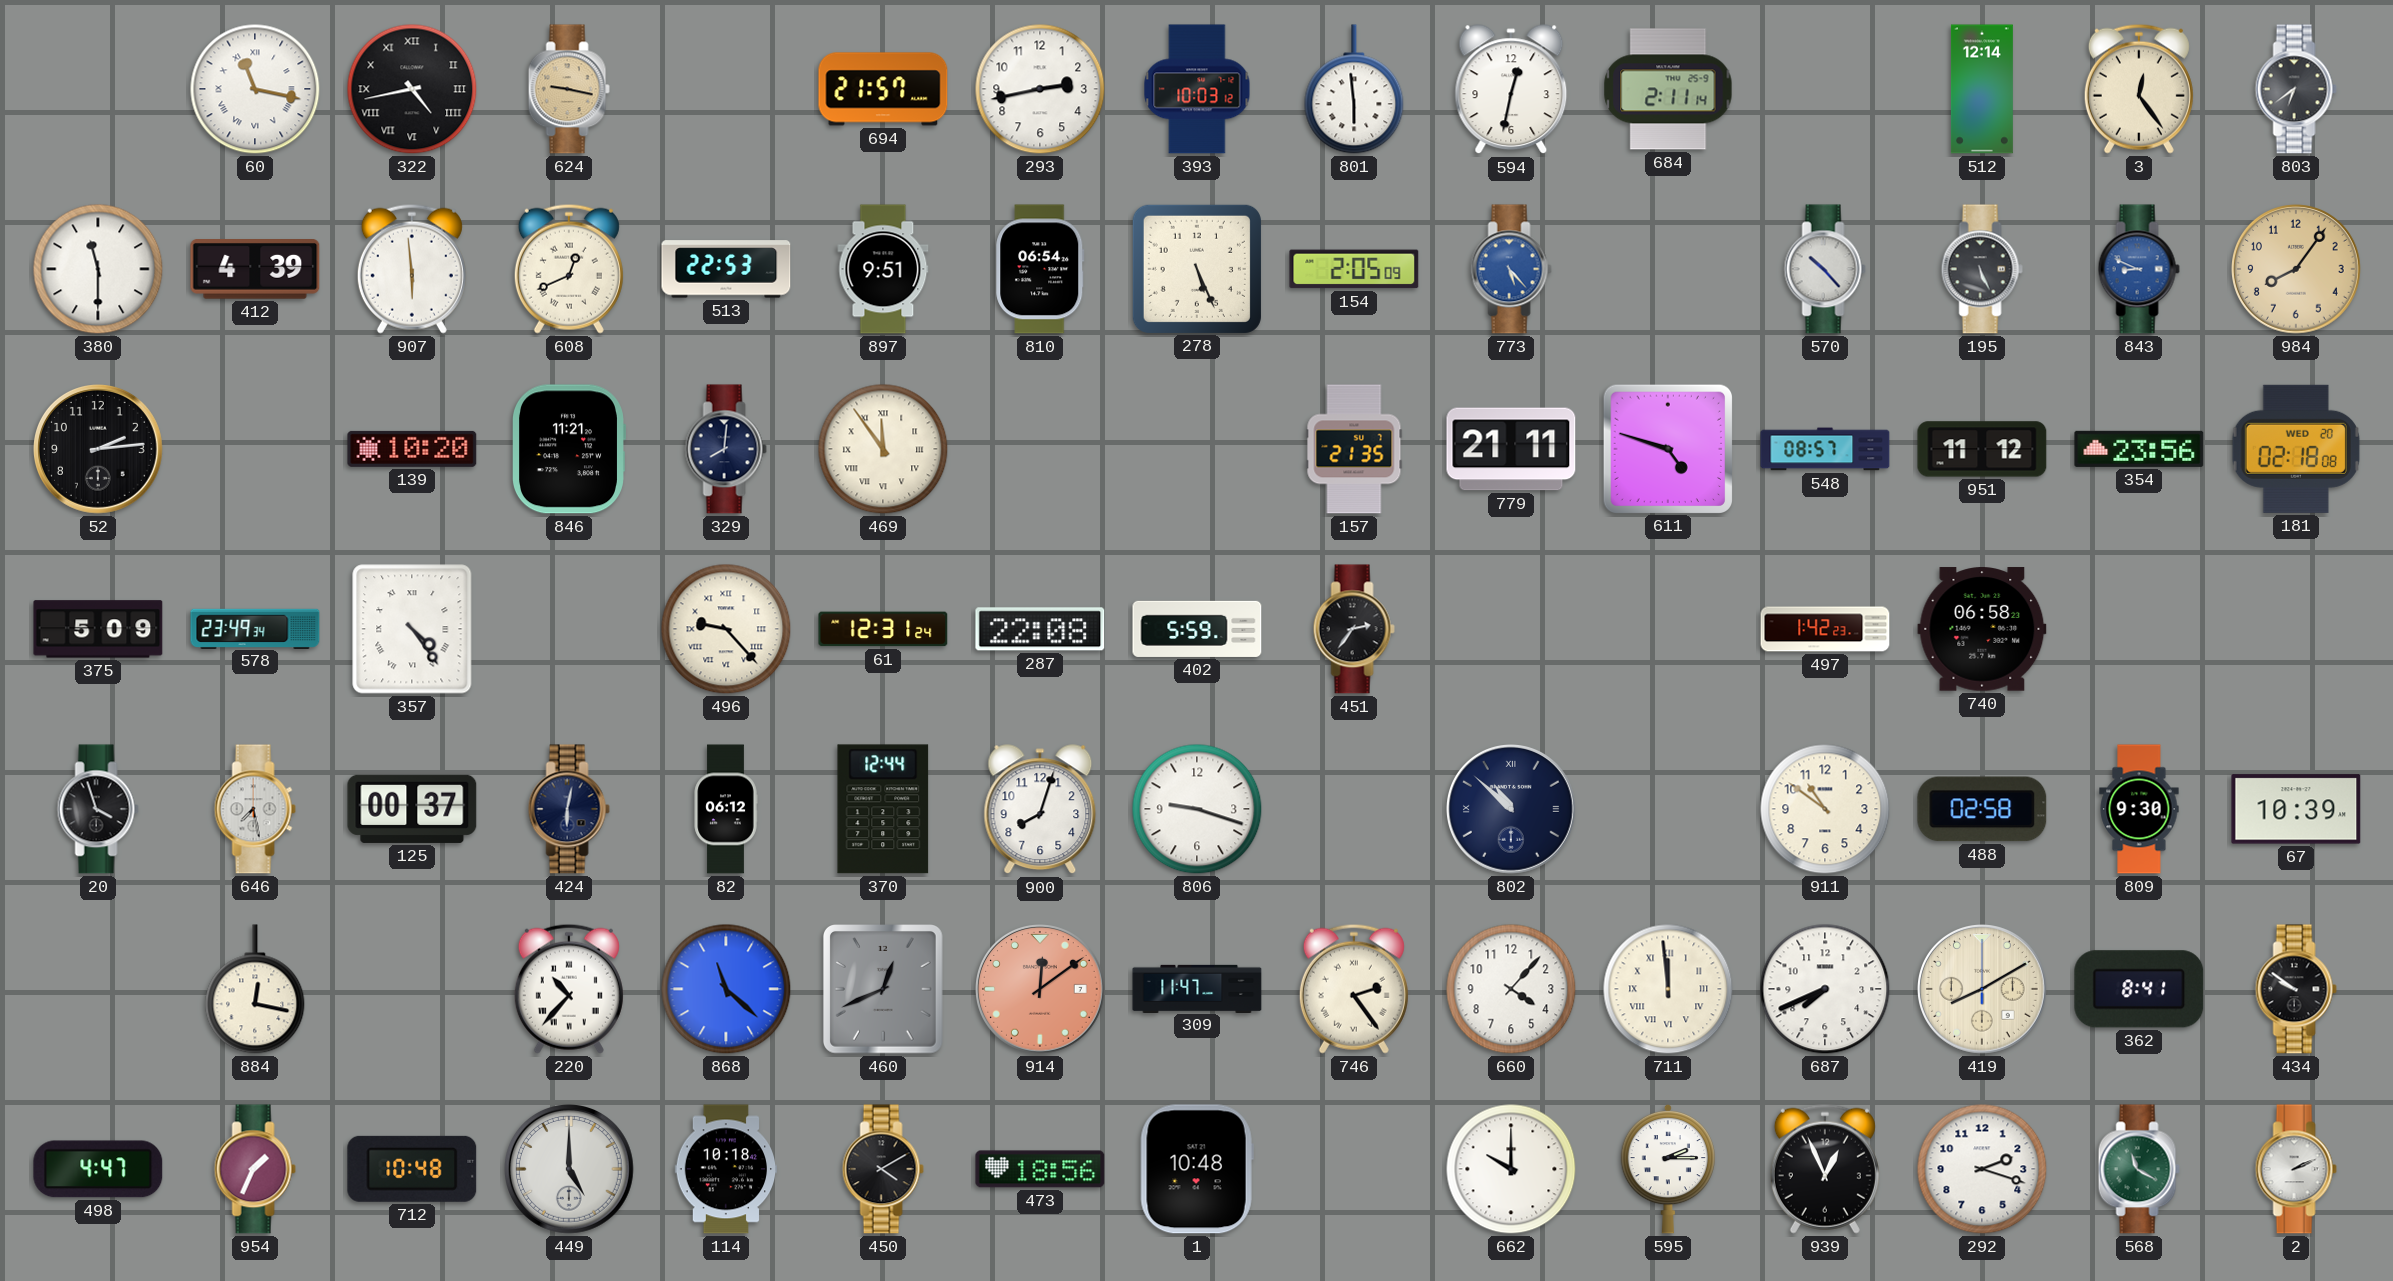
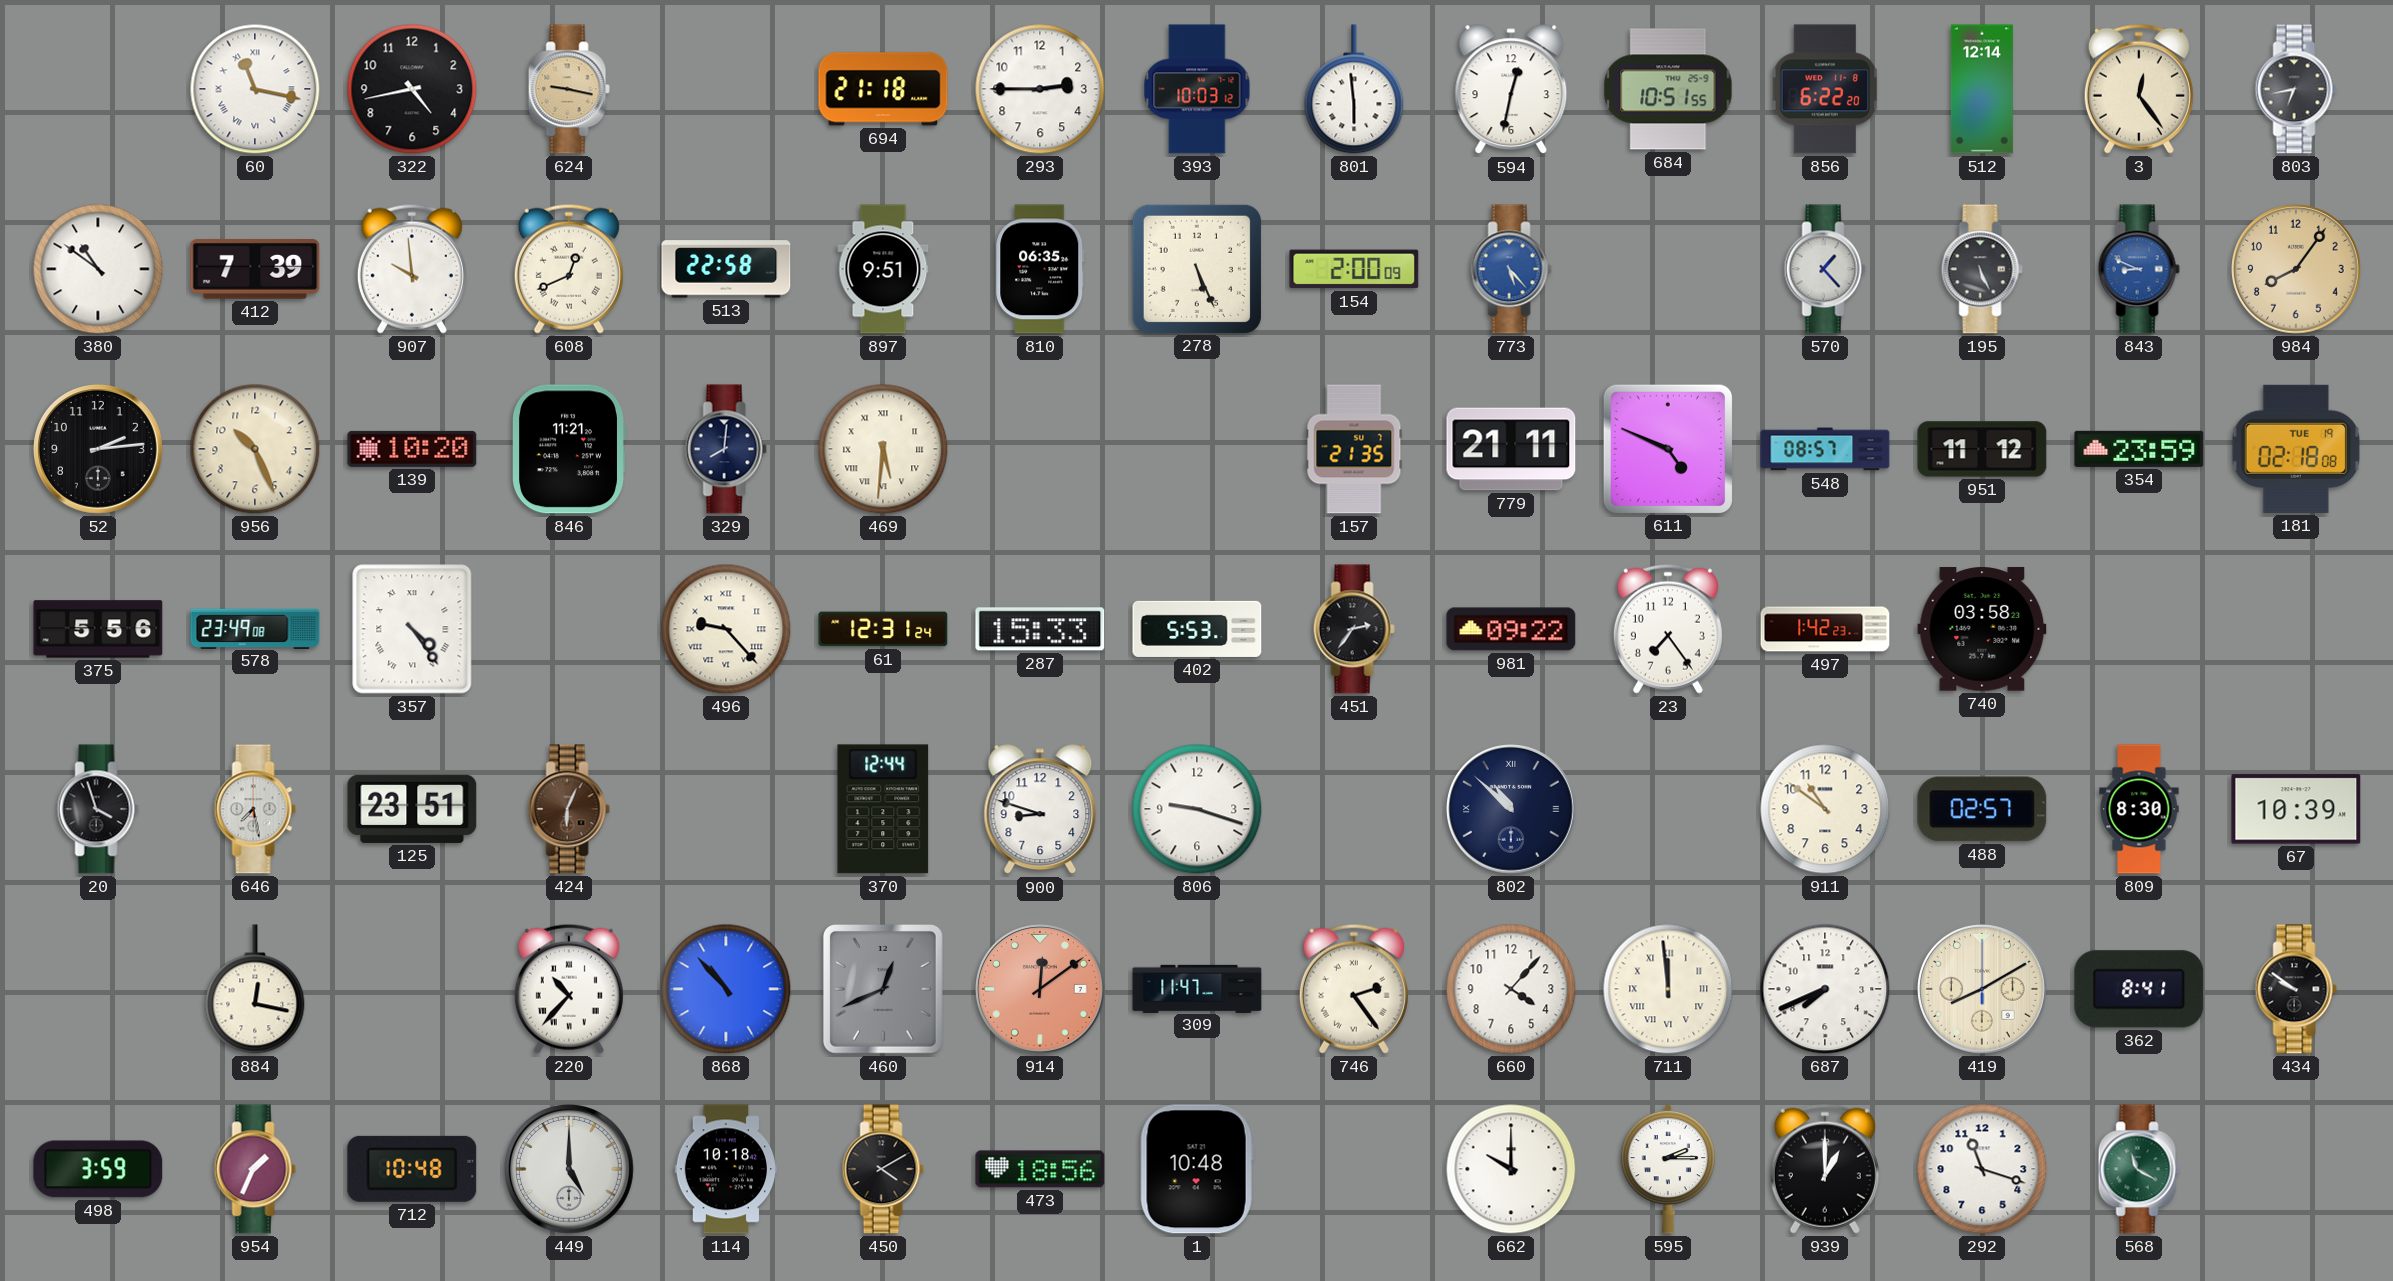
322 numerals: Roman -> Arabic (412, 89)
694: 21:57 -> 21:18 (883, 89)
293: 2:43 -> 2:45 (1040, 89)
684: 2:11 -> 10:51 (1668, 89)
856: none -> 6:22 (1825, 89)
803: 6:39 -> 6:43 (2296, 89)
380: 11:30 -> 10:51 (98, 269)
412: 4:39 -> 7:39 (255, 270)
907: 5:59 -> 9:59 (412, 269)
513: 22:53 -> 22:58 (726, 269)
810: 06:54 -> 06:35 (1040, 269)
154: 2:05 -> 2:00 (1354, 269)
570: 10:23 -> 1:23 (1825, 269)
956: none -> 10:26 (255, 449)
469: 11:54 -> 5:31 (883, 449)
611: 4:48 -> 4:49 (1667, 448)
354: 23:56 -> 23:59 (2139, 449)
181 date: WED 20 -> TUE 19 (2296, 449)
375: 5:09 -> 5:56 (98, 629)
578: 23:49:34 -> 23:49:08 (255, 628)
287: 22:08 -> 15:33 (1040, 629)
402: 5:59 -> 5:53 (1197, 629)
981: none -> 09:22 (1511, 629)
23: none -> 7:24 (1668, 629)
740: 06:58 -> 03:58 (1982, 629)
125: 00:37 -> 23:51 (412, 809)
424: 6:02 -> 6:04 (569, 809)
424 dial: navy -> brown (569, 809)
82: 06:12 -> none (726, 809)
900: 8:03 -> 8:48 (1040, 810)
488: 02:58 -> 02:57 (1982, 809)
809: 9:30 -> 8:30 (2139, 809)
868: 11:22 -> 10:53 (726, 989)
498: 4:47 -> 3:59 (98, 1169)
939: 12:56 -> 1:00 (1825, 1169)
292: 2:18 -> 11:18 (1982, 1169)
2: 2:11 -> none (2296, 1169)
